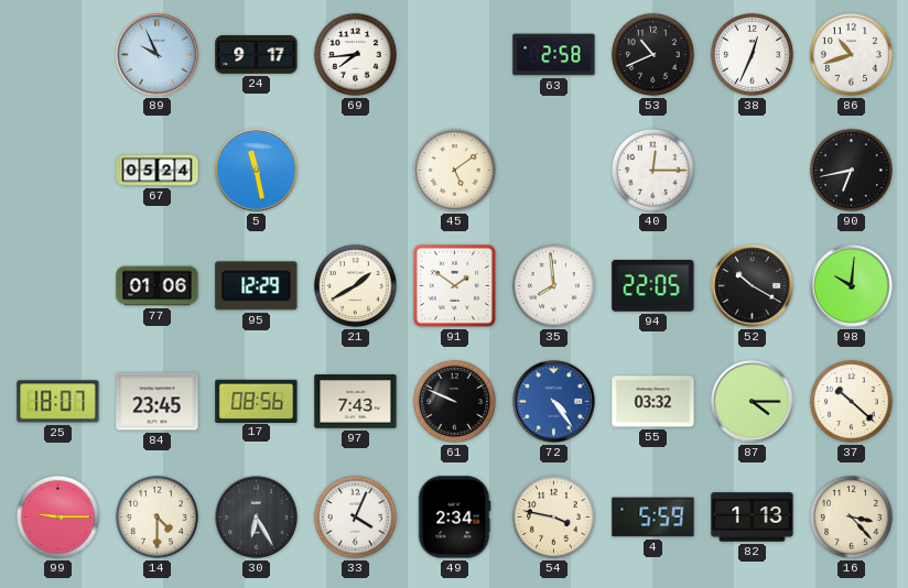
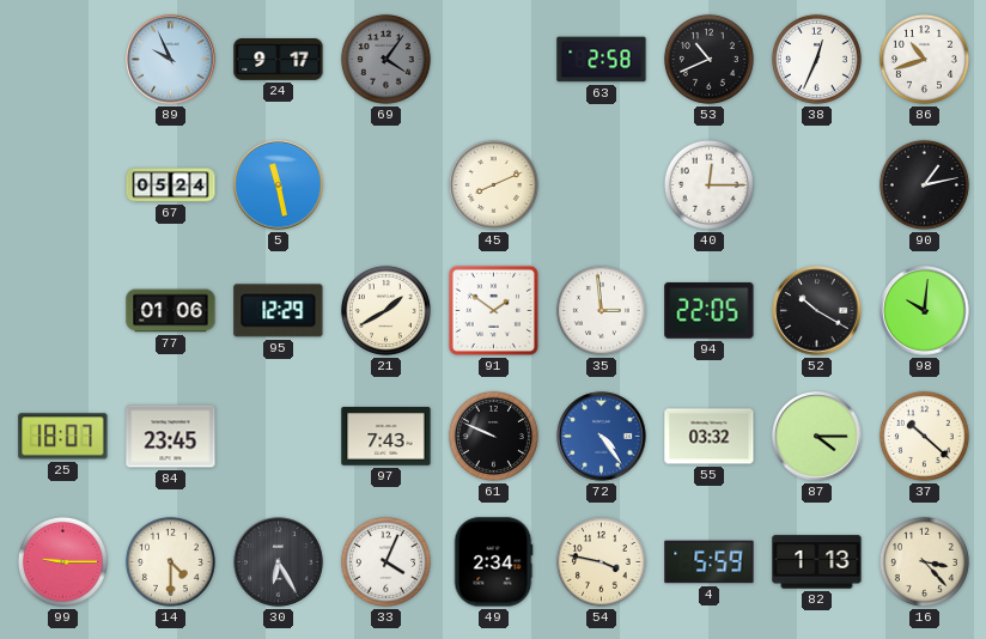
69: 7:44 -> 4:06 (385, 59)
69 dial: white -> grey (385, 59)
45: 5:09 -> 8:11 (493, 184)
90: 6:43 -> 1:13 (924, 184)
35: 7:59 -> 2:59 (601, 310)
17: 08:56 -> none (257, 401)
